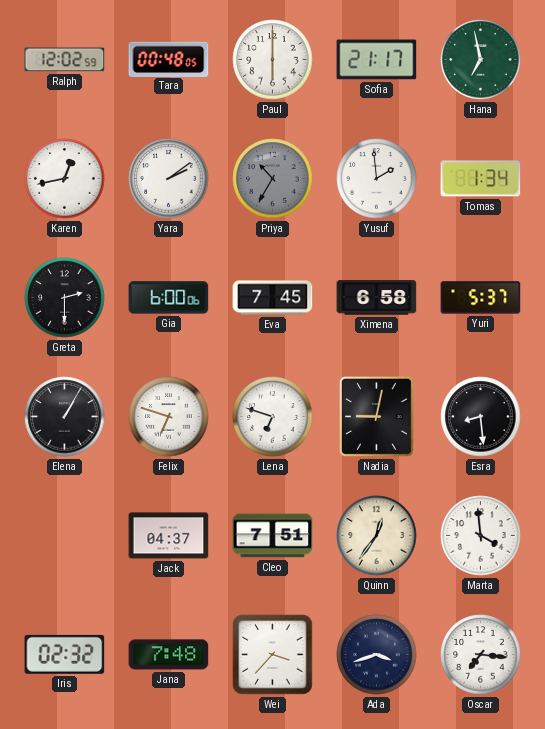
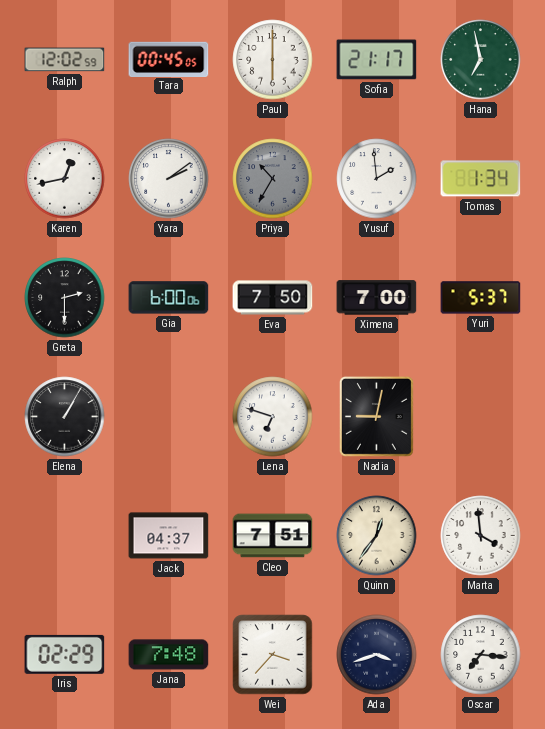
Tara: 00:48 -> 00:45 (169, 59)
Eva: 7:45 -> 7:50 (273, 298)
Ximena: 6:58 -> 7:00 (377, 298)
Felix: 6:48 -> none (169, 417)
Esra: 8:29 -> none (481, 417)
Iris: 02:32 -> 02:29 (65, 654)
